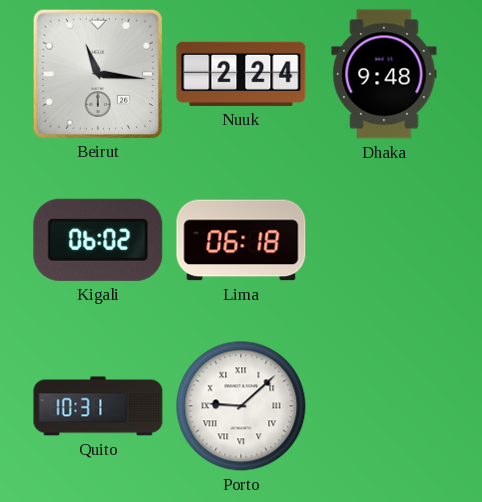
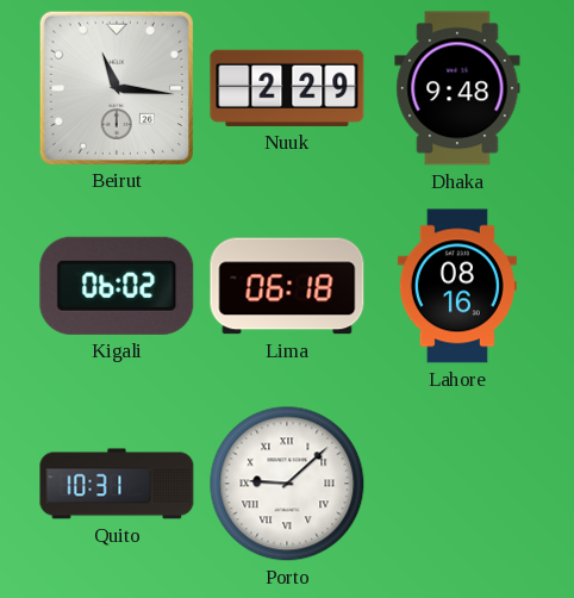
Nuuk: 2:24 -> 2:29 (287, 88)
Lahore: none -> 08:16 (457, 286)
